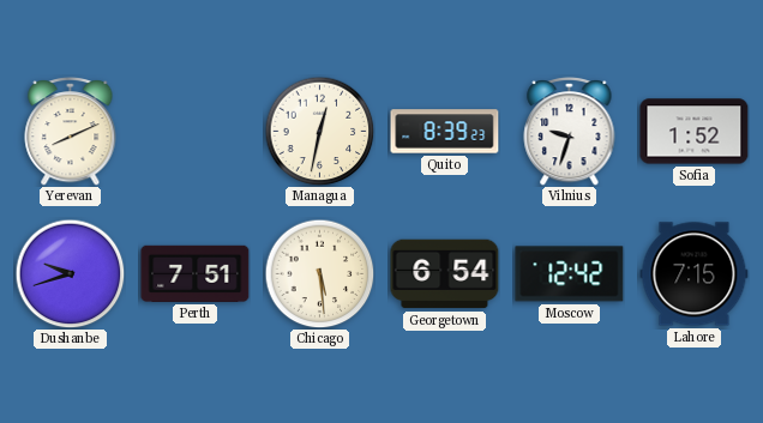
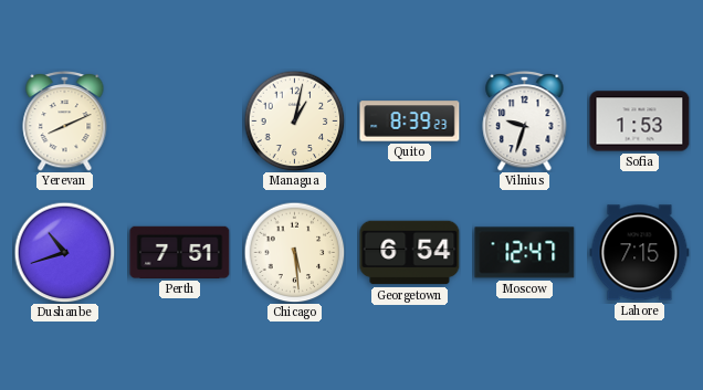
Managua: 12:32 -> 1:02 (294, 120)
Sofia: 1:52 -> 1:53 (640, 122)
Dushanbe: 9:42 -> 10:42 (64, 252)
Moscow: 12:42 -> 12:47 (525, 253)
